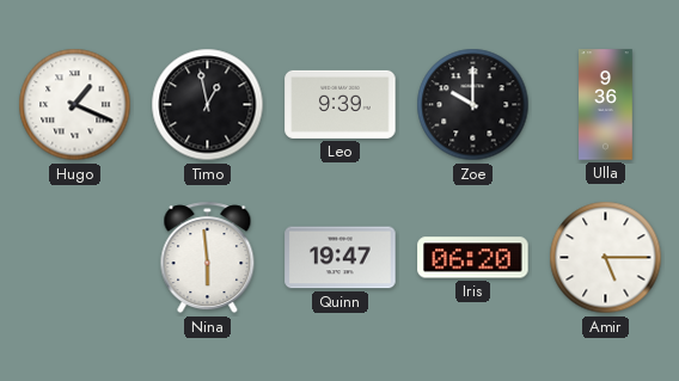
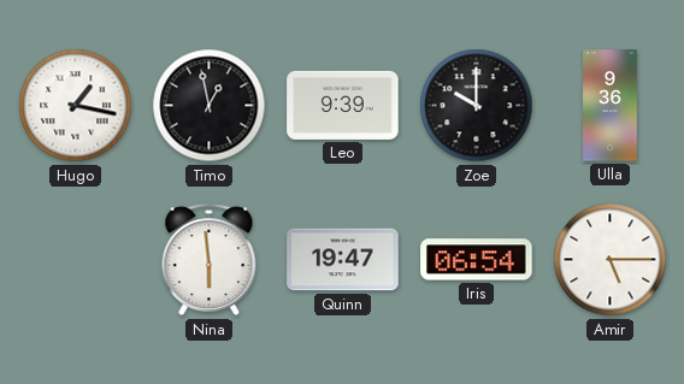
Hugo: 1:19 -> 1:17 (76, 106)
Iris: 06:20 -> 06:54 (477, 260)
